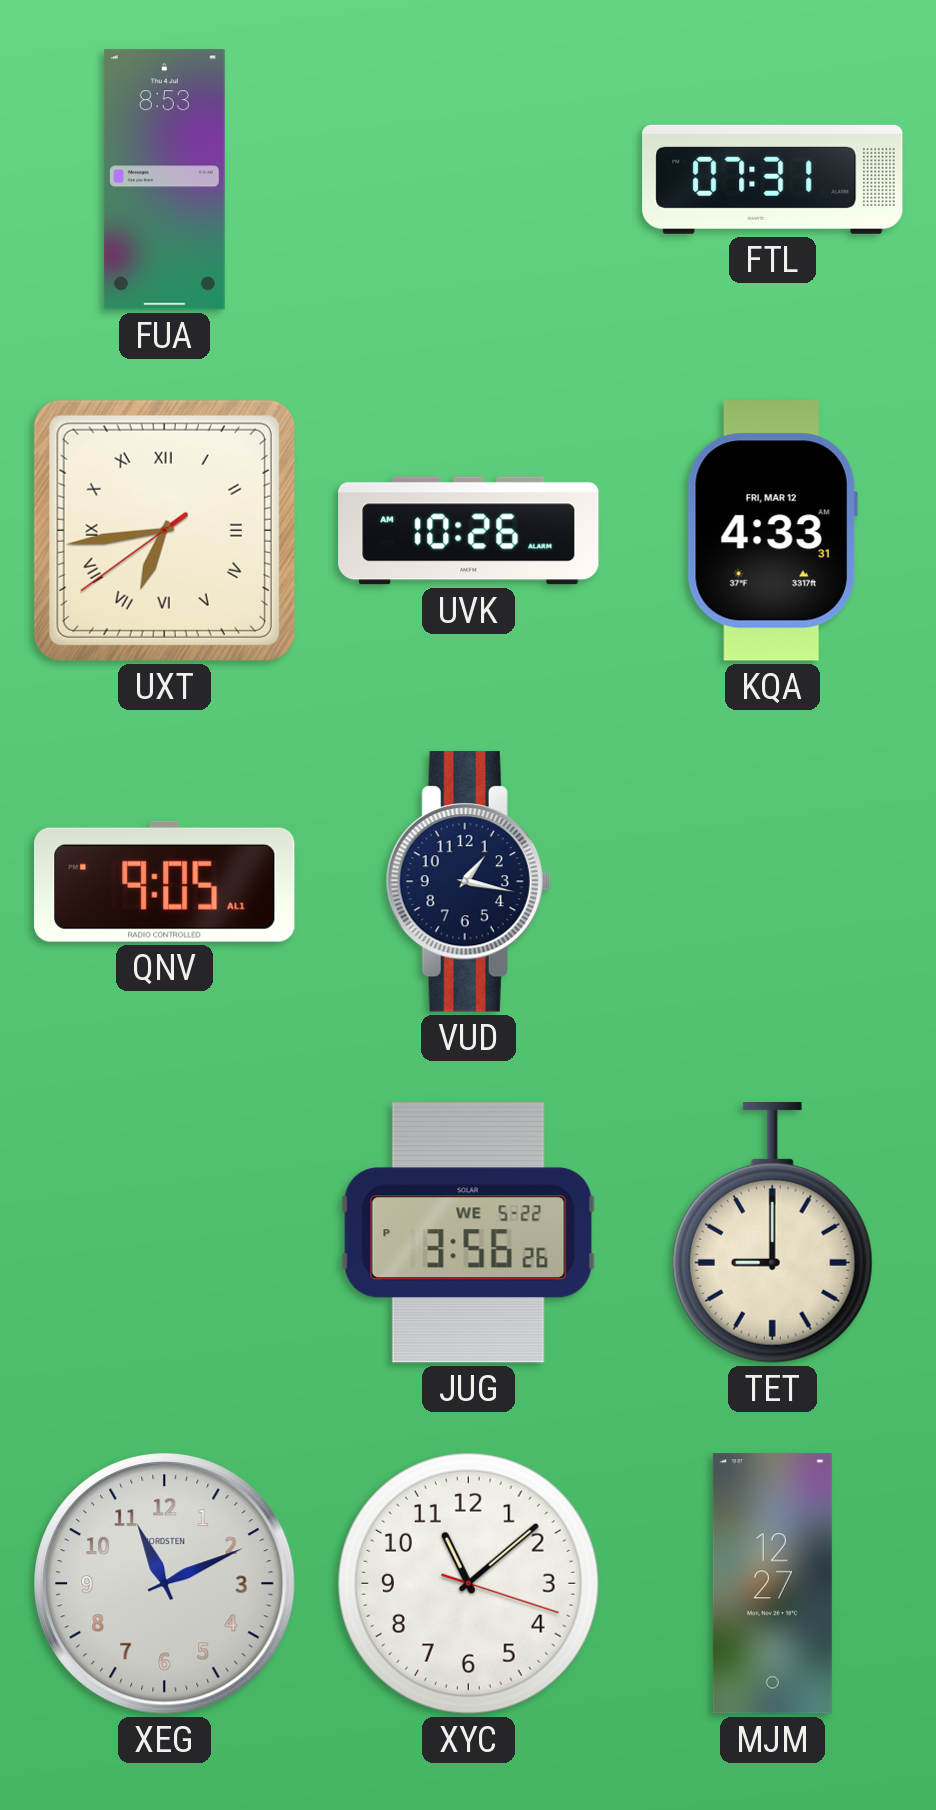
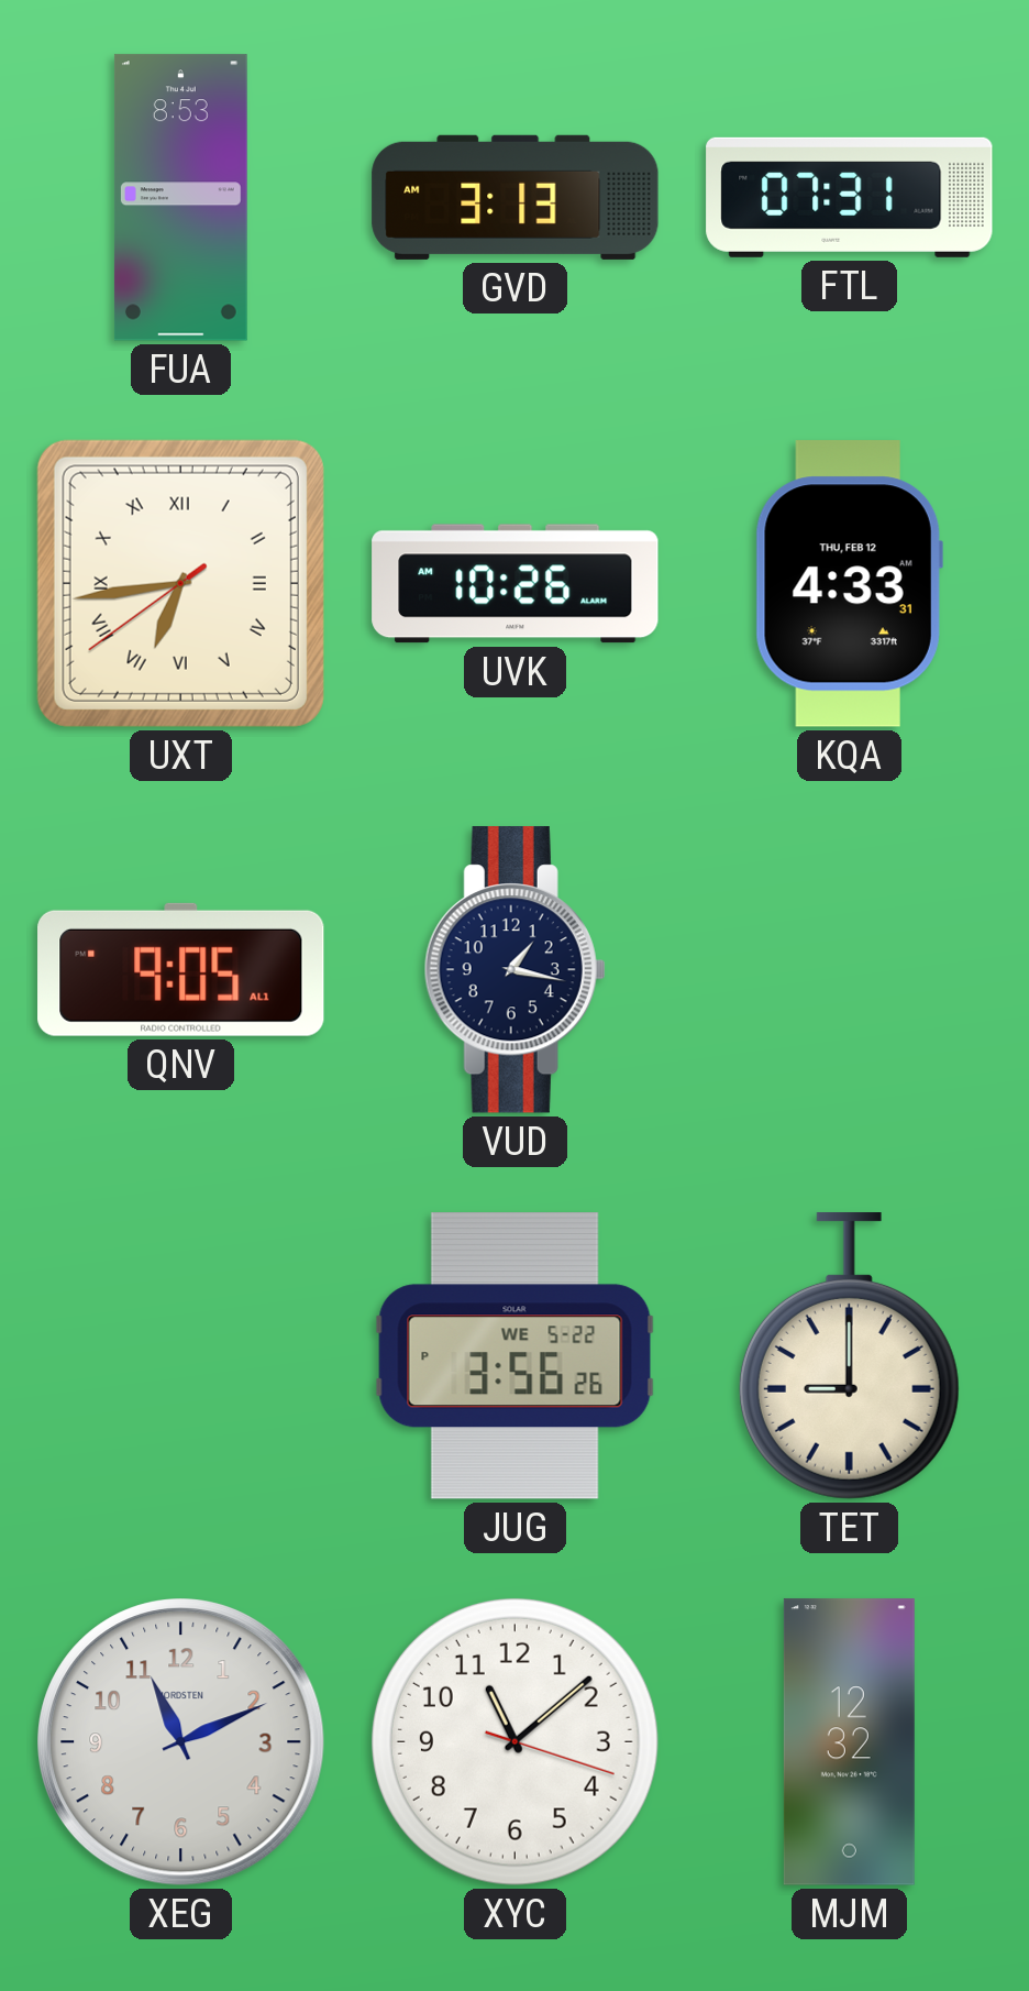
GVD: none -> 3:13 (516, 197)
KQA date: FRI, MAR 12 -> THU, FEB 12 (849, 584)
MJM: 12:27 -> 12:32 (849, 1742)
